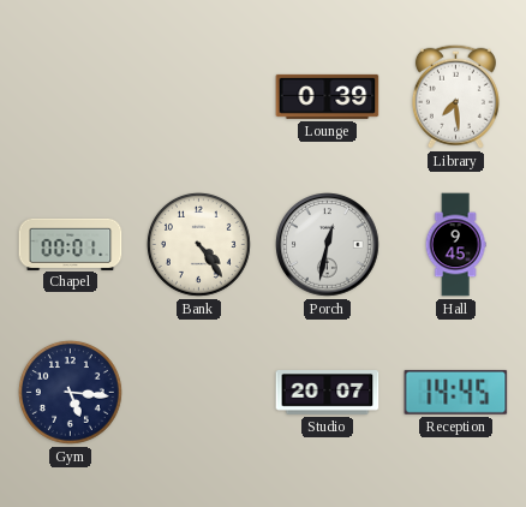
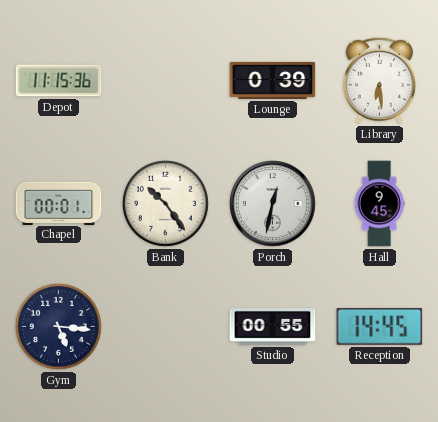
Depot: none -> 11:15 (59, 81)
Library: 7:29 -> 6:29 (379, 80)
Bank: 4:24 -> 10:24 (165, 203)
Studio: 20:07 -> 00:55 (273, 327)
